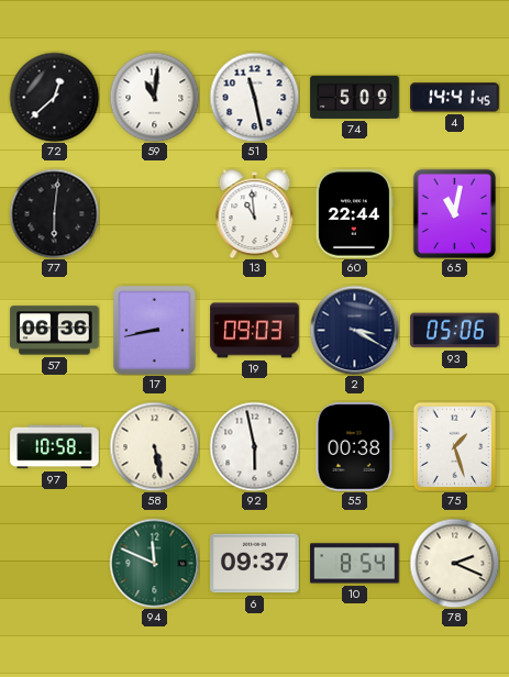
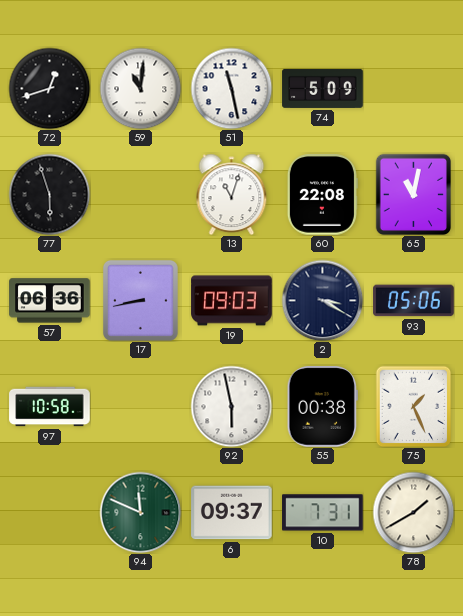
72: 12:38 -> 12:42 (49, 88)
4: 14:41 -> none (455, 98)
77: 6:01 -> 5:57 (49, 194)
13: 10:59 -> 11:03 (232, 194)
60: 22:44 -> 22:08 (322, 195)
58: 5:28 -> none (154, 446)
75: 1:27 -> 1:26 (414, 406)
10: 8:54 -> 7:31 (323, 513)
78: 2:19 -> 1:40 (413, 512)
